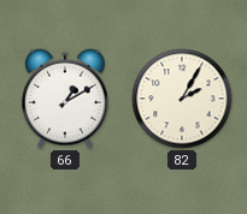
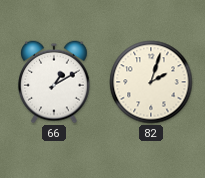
82: 2:05 -> 2:03 (151, 82)
